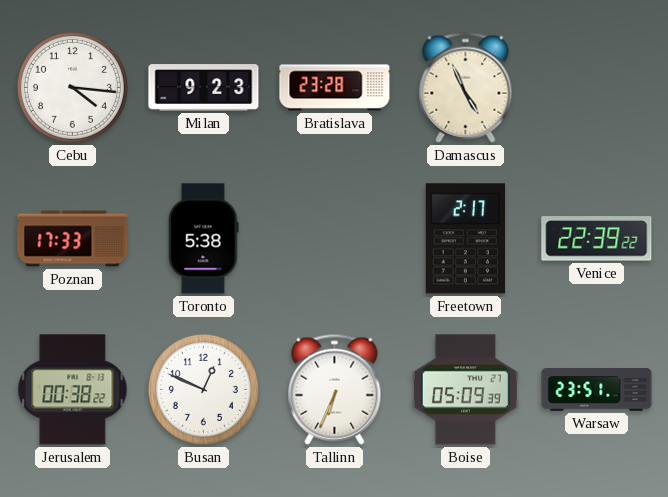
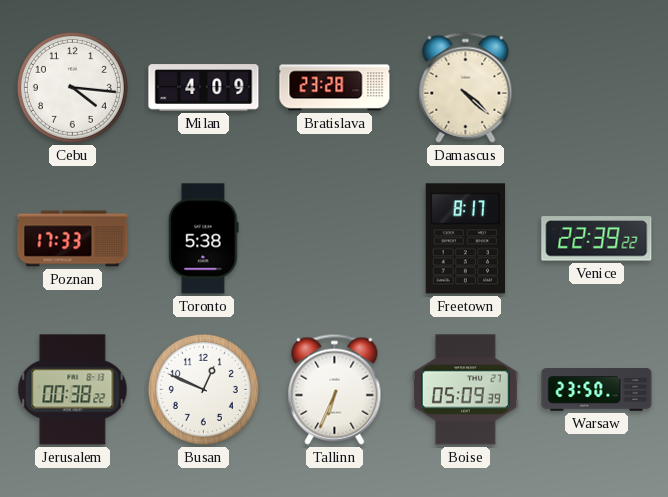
Milan: 9:23 -> 4:09 (204, 88)
Damascus: 4:56 -> 4:22 (466, 87)
Freetown: 2:17 -> 8:17 (466, 239)
Warsaw: 23:51 -> 23:50 (597, 390)
